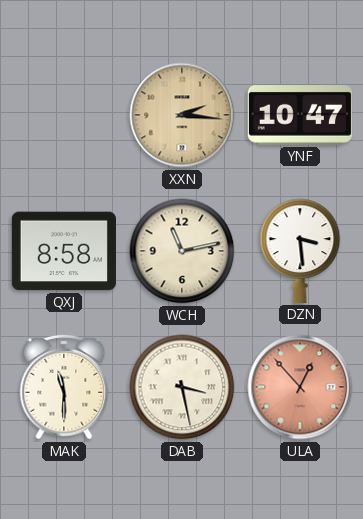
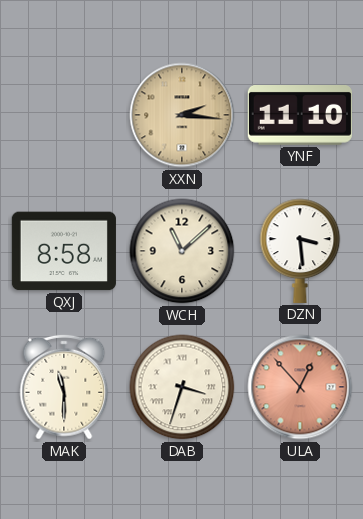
YNF: 10:47 -> 11:10 (300, 116)
WCH: 11:13 -> 11:08 (182, 251)
DAB: 3:28 -> 3:33 (182, 387)
